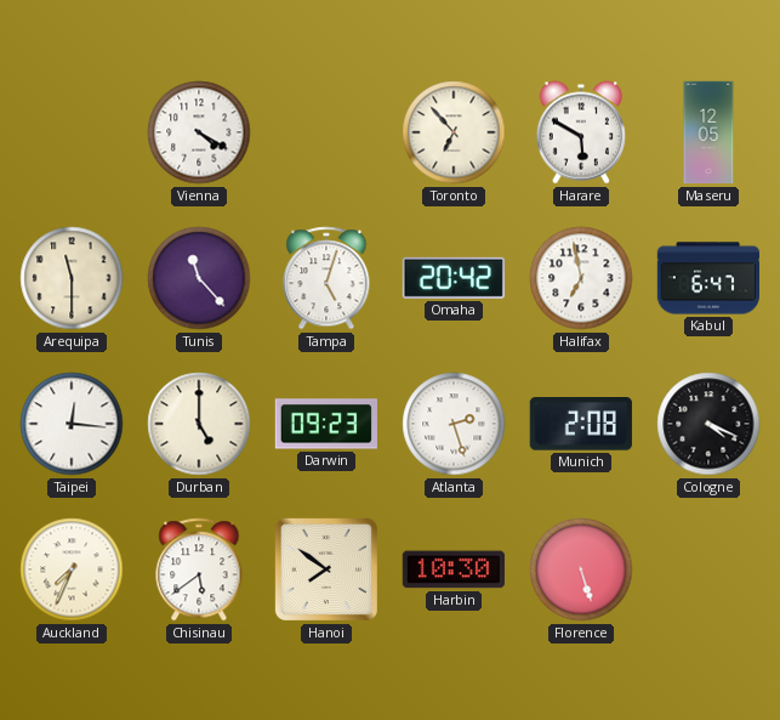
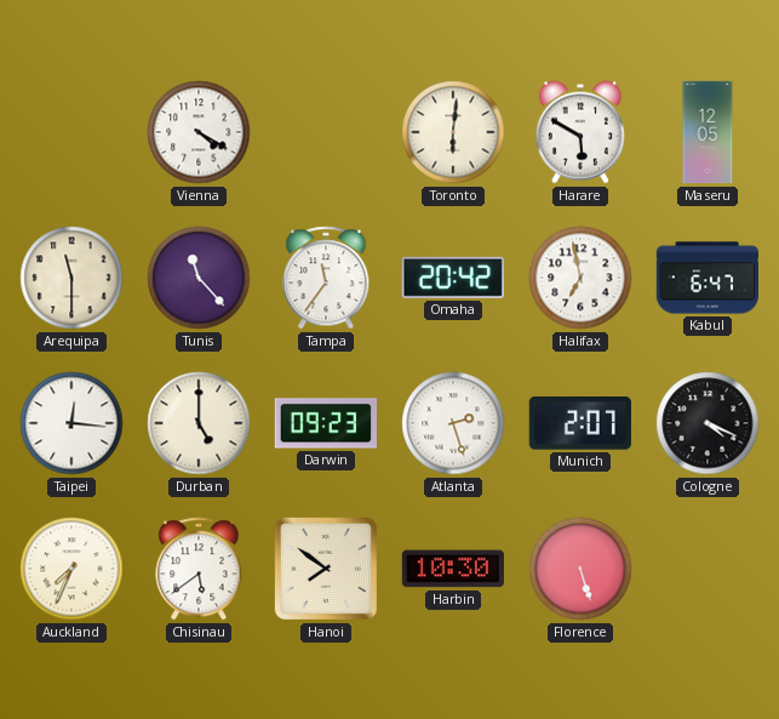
Toronto: 6:53 -> 6:01 (453, 132)
Tampa: 5:03 -> 11:36 (326, 278)
Munich: 2:08 -> 2:07 (580, 424)
